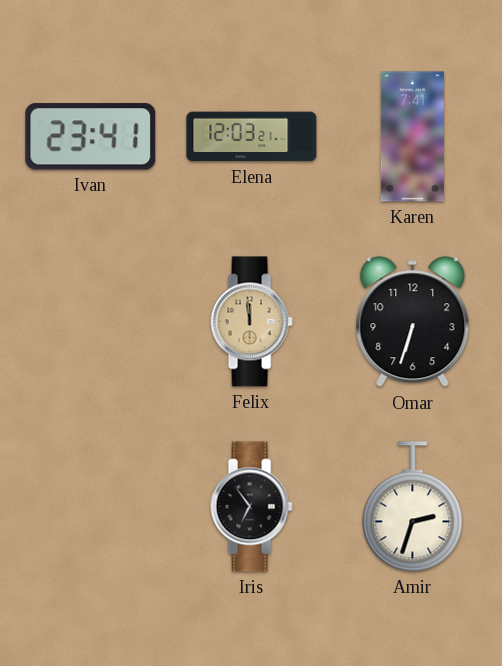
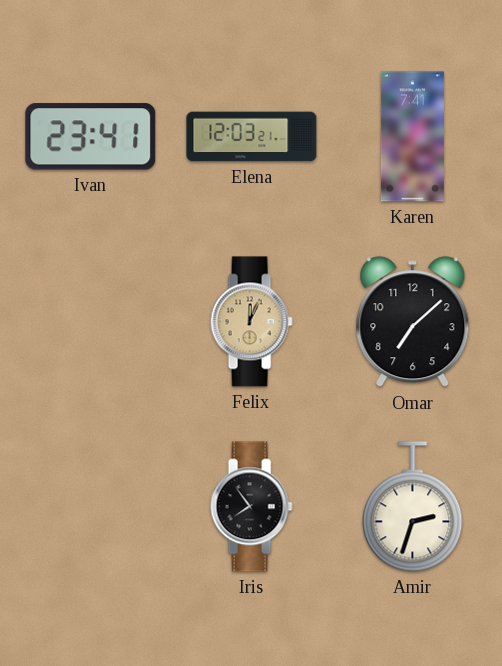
Felix: 11:59 -> 12:04 (251, 322)
Omar: 6:33 -> 7:08 (413, 322)
Iris: 6:54 -> 7:54 (251, 507)
